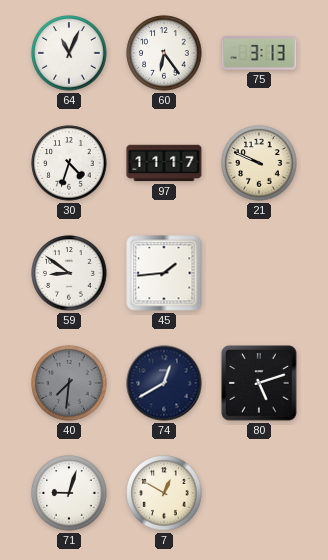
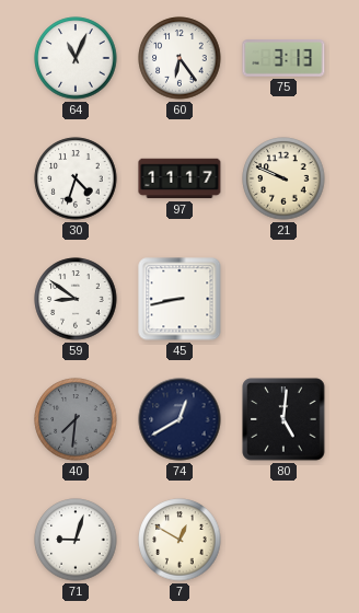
45: 1:44 -> 8:43 (179, 299)
80: 5:12 -> 5:01 (283, 419)
